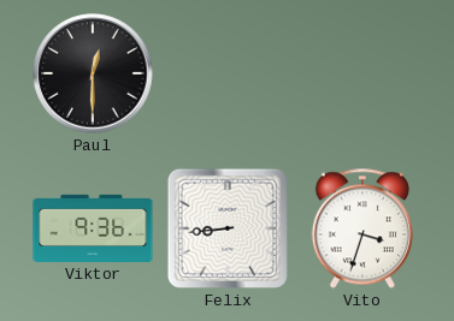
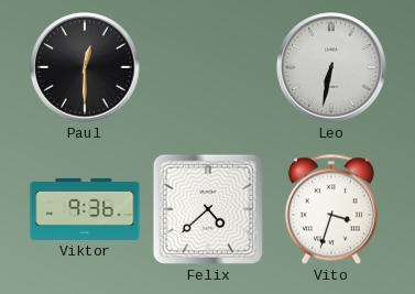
Leo: none -> 6:32 (331, 67)
Felix: 8:44 -> 4:38 (208, 209)
